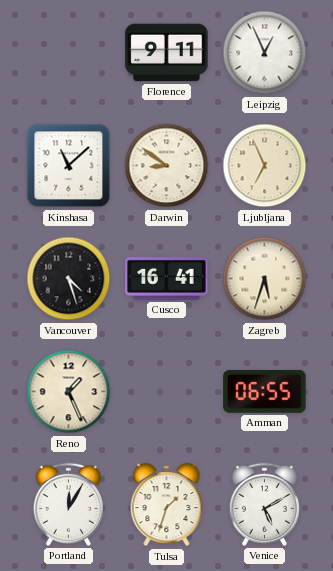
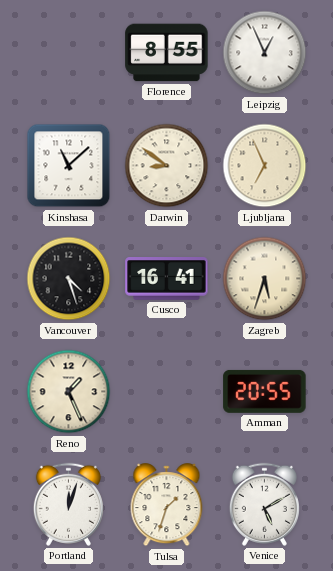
Florence: 9:11 -> 8:55 (167, 53)
Amman: 06:55 -> 20:55 (265, 391)
Portland: 12:05 -> 12:03 (68, 504)
